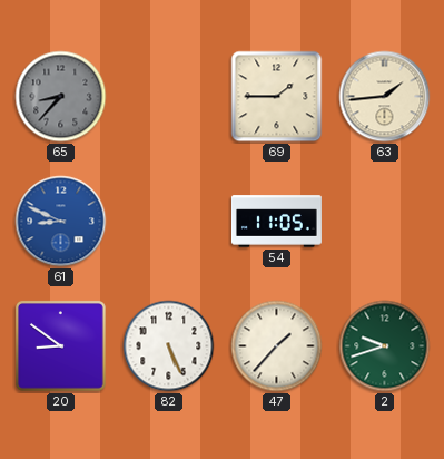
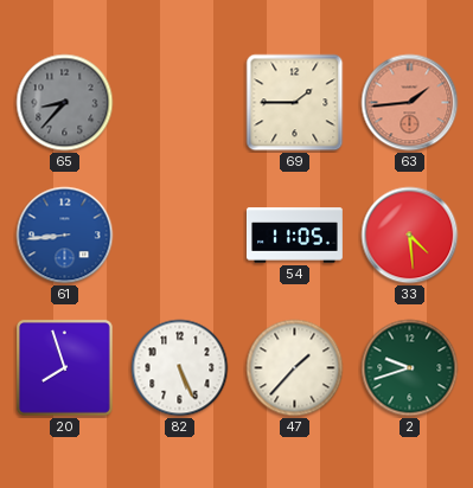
63 dial: cream -> salmon (410, 103)
61: 8:49 -> 8:44 (65, 236)
33: none -> 4:29 (410, 236)
20: 8:51 -> 7:57 (64, 367)
